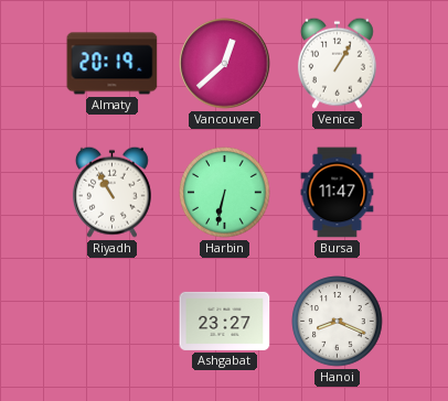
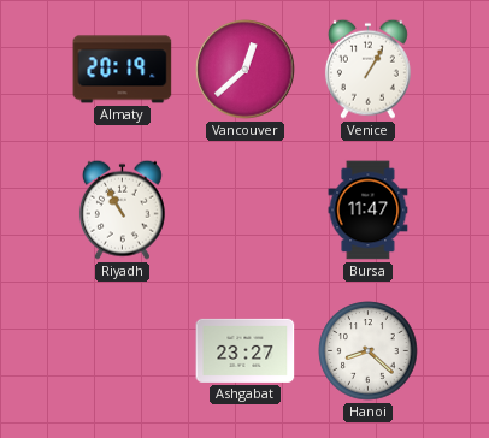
Harbin: 6:32 -> none (225, 193)
Hanoi: 8:19 -> 8:22 (369, 351)
